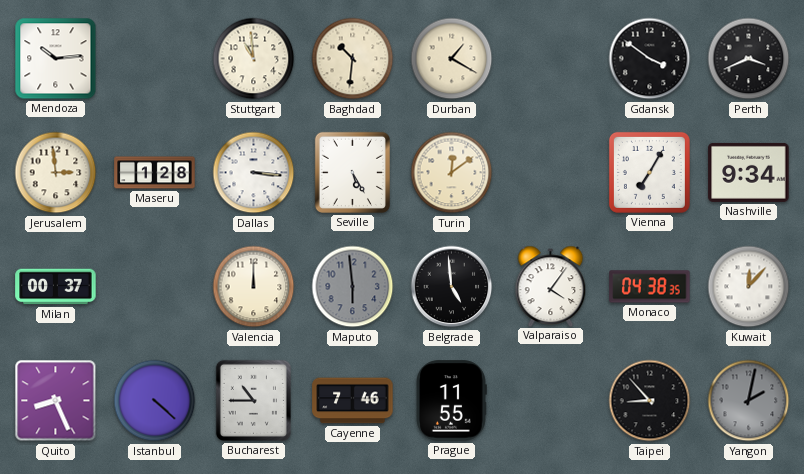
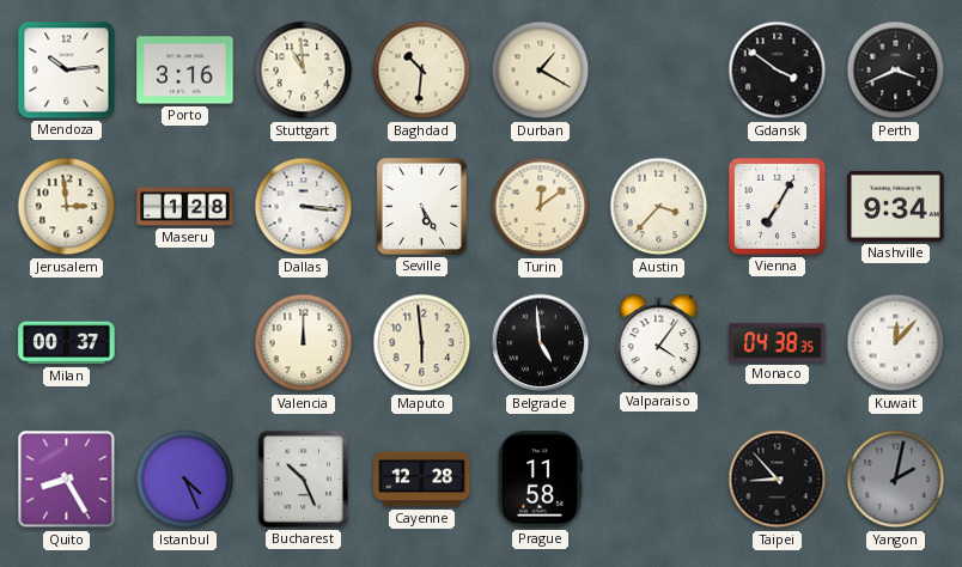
Porto: none -> 3:16 (185, 71)
Austin: none -> 3:37 (659, 207)
Maputo dial: grey -> cream (422, 343)
Quito: 8:26 -> 8:25 (67, 480)
Istanbul: 4:22 -> 4:26 (185, 480)
Bucharest: 10:45 -> 10:26 (303, 478)
Cayenne: 7:46 -> 12:28 (422, 480)
Prague: 11:55 -> 11:58 (540, 480)
